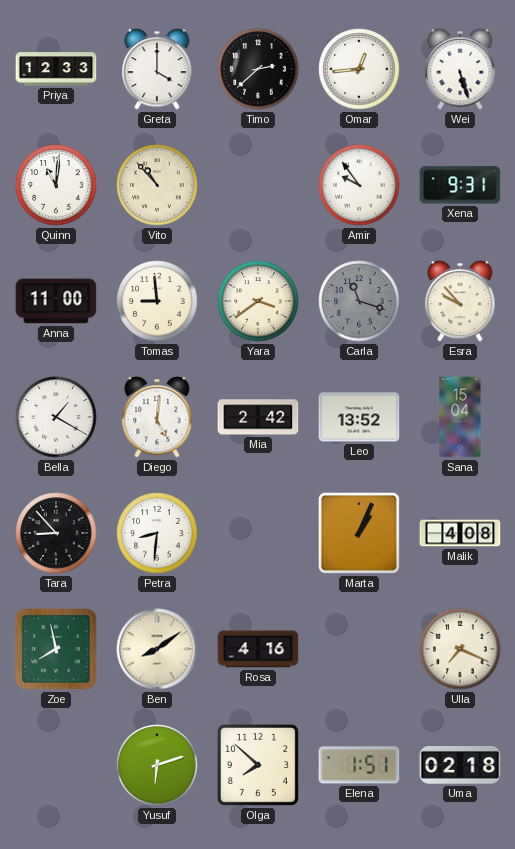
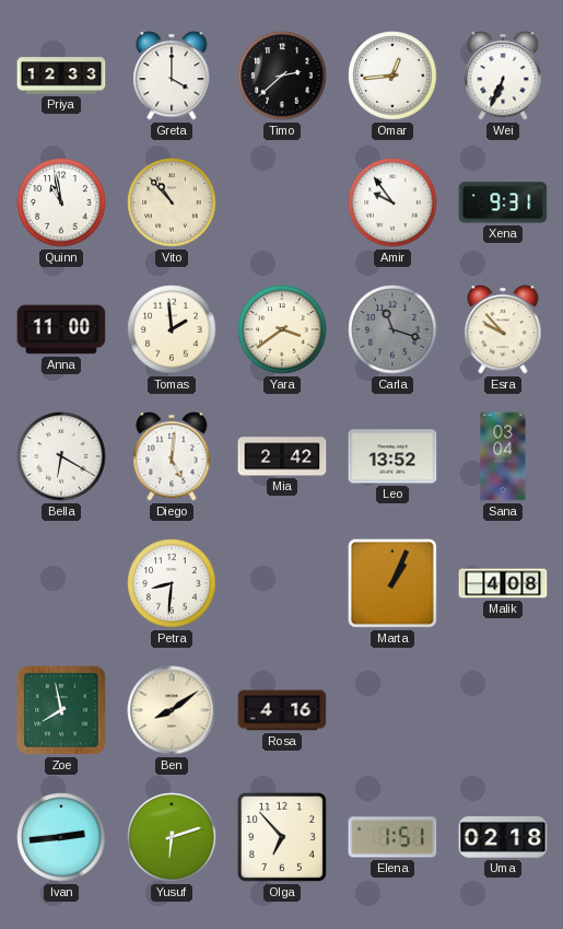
Wei: 5:27 -> 6:34 (503, 76)
Quinn: 11:01 -> 10:58 (61, 202)
Tomas: 8:59 -> 1:59 (172, 329)
Bella: 1:20 -> 6:20 (61, 456)
Sana: 15:04 -> 03:04 (503, 456)
Tara: 8:53 -> none (56, 533)
Ulla: 7:19 -> none (460, 649)
Ivan: none -> 2:44 (61, 837)
Olga: 7:52 -> 6:53 (282, 837)
